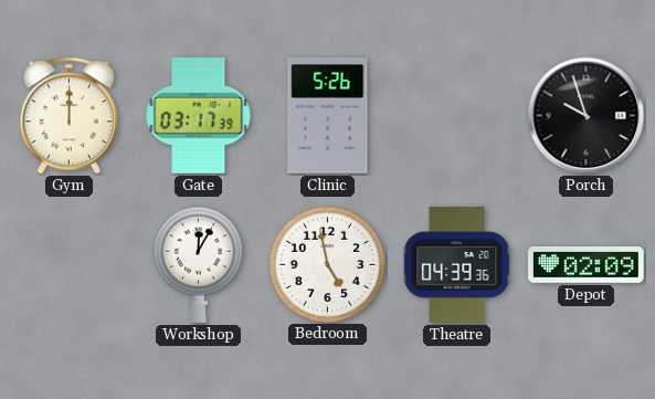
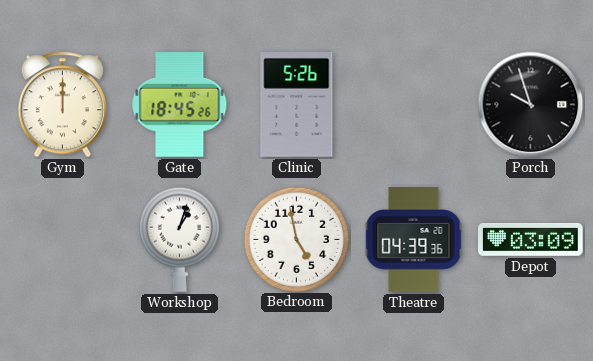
Gate: 03:17 -> 18:45 (180, 105)
Workshop: 12:05 -> 1:03 (179, 239)
Depot: 02:09 -> 03:09 (531, 240)
